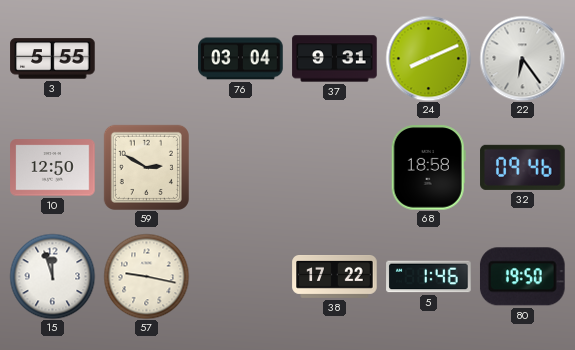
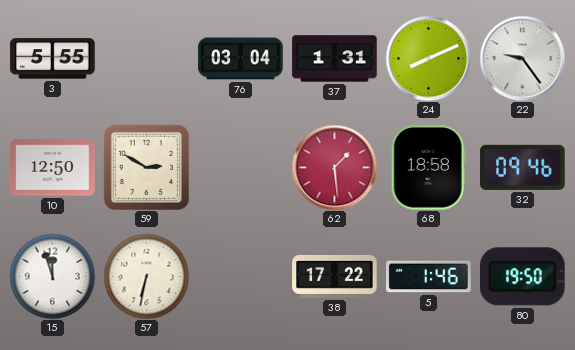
37: 9:31 -> 1:31 (335, 59)
22: 6:24 -> 9:24 (522, 58)
62: none -> 1:29 (334, 167)
57: 9:17 -> 6:32 (146, 276)
